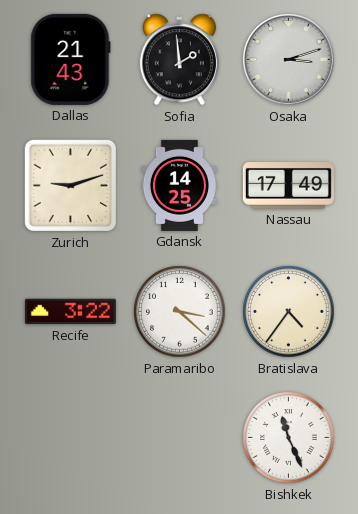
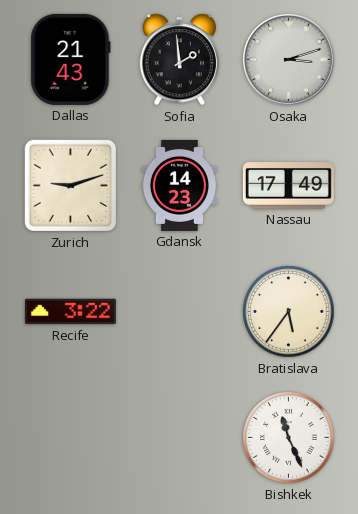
Gdansk: 14:25 -> 14:23 (179, 185)
Paramaribo: 3:22 -> none (180, 312)
Bratislava: 4:36 -> 5:36 (289, 312)
